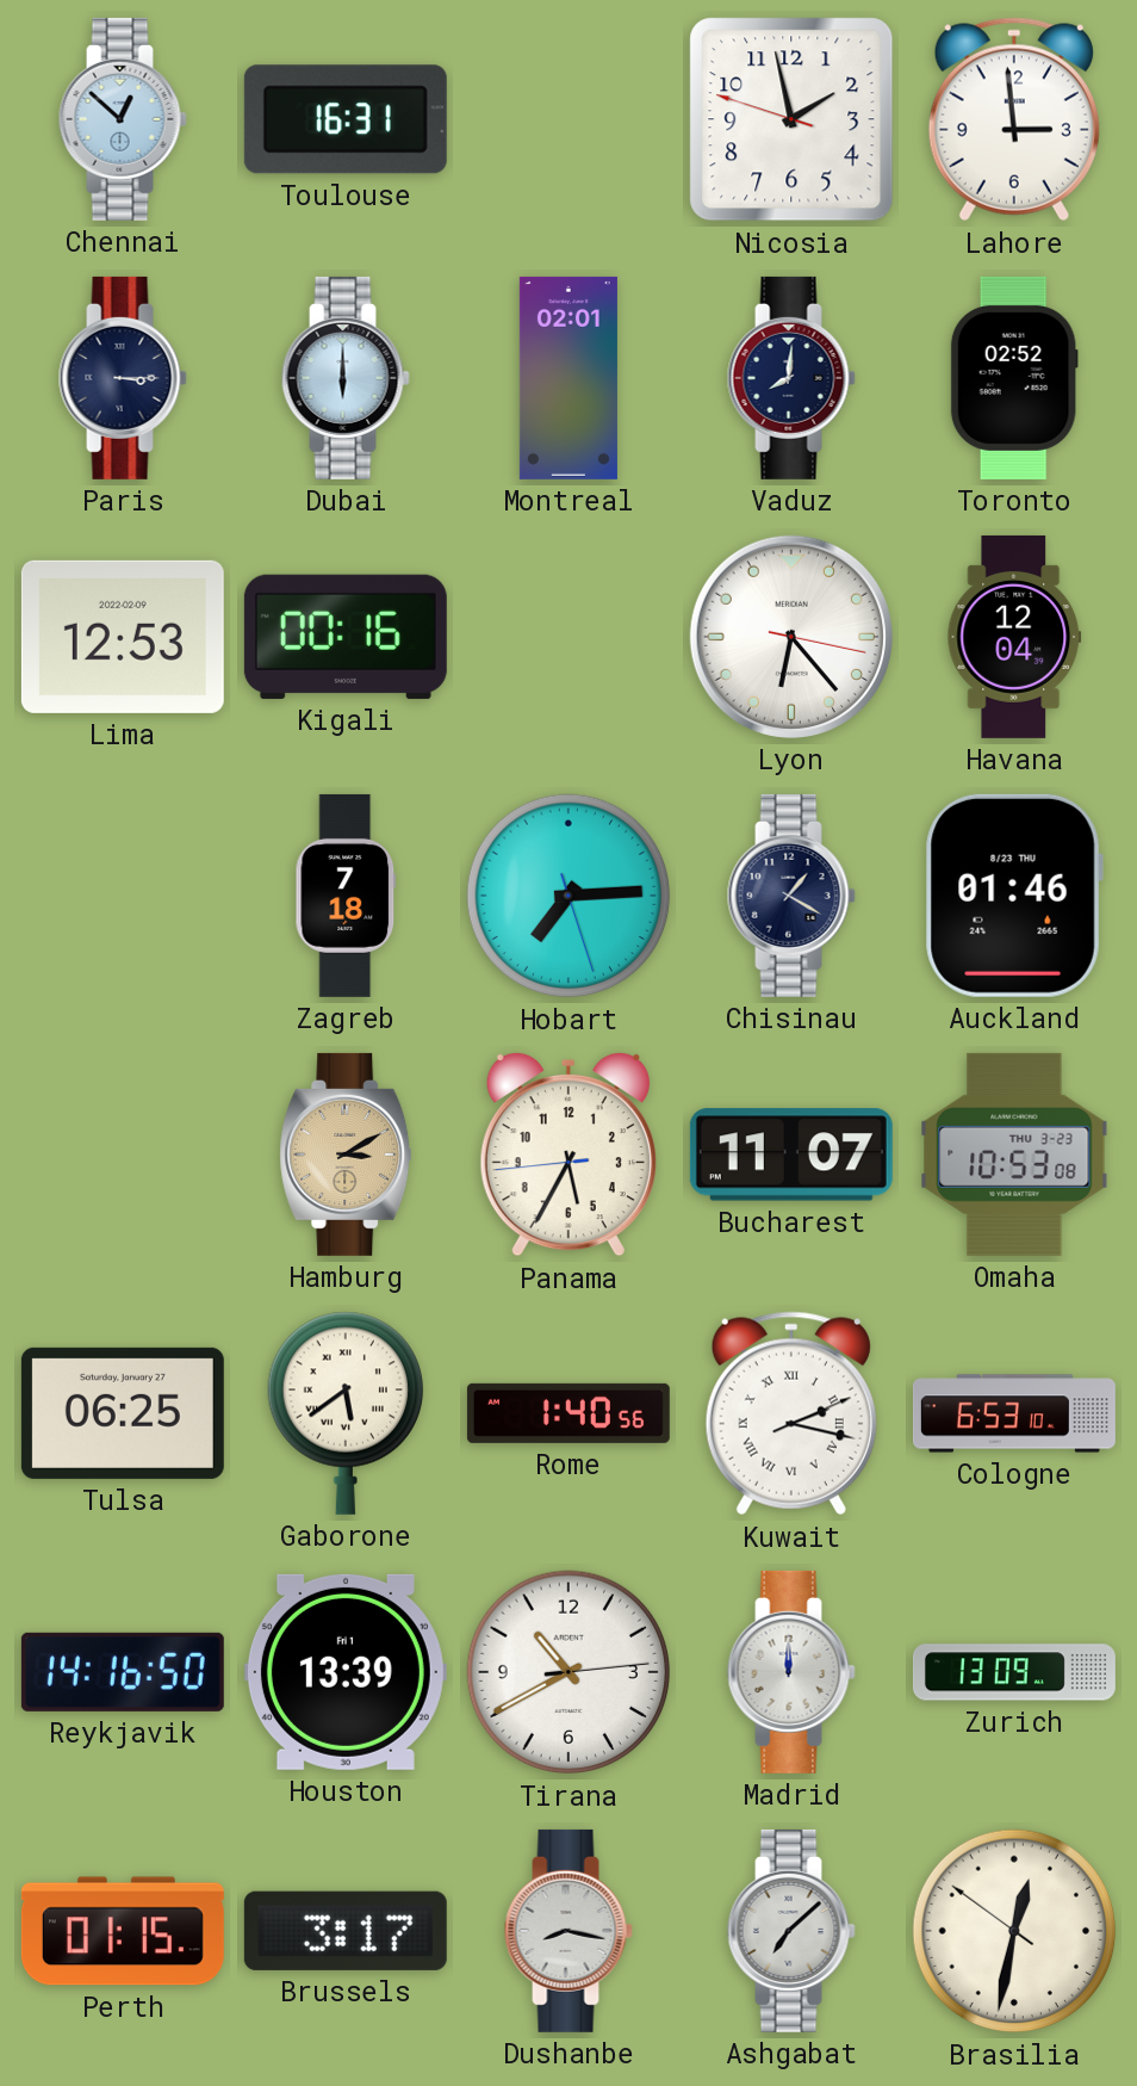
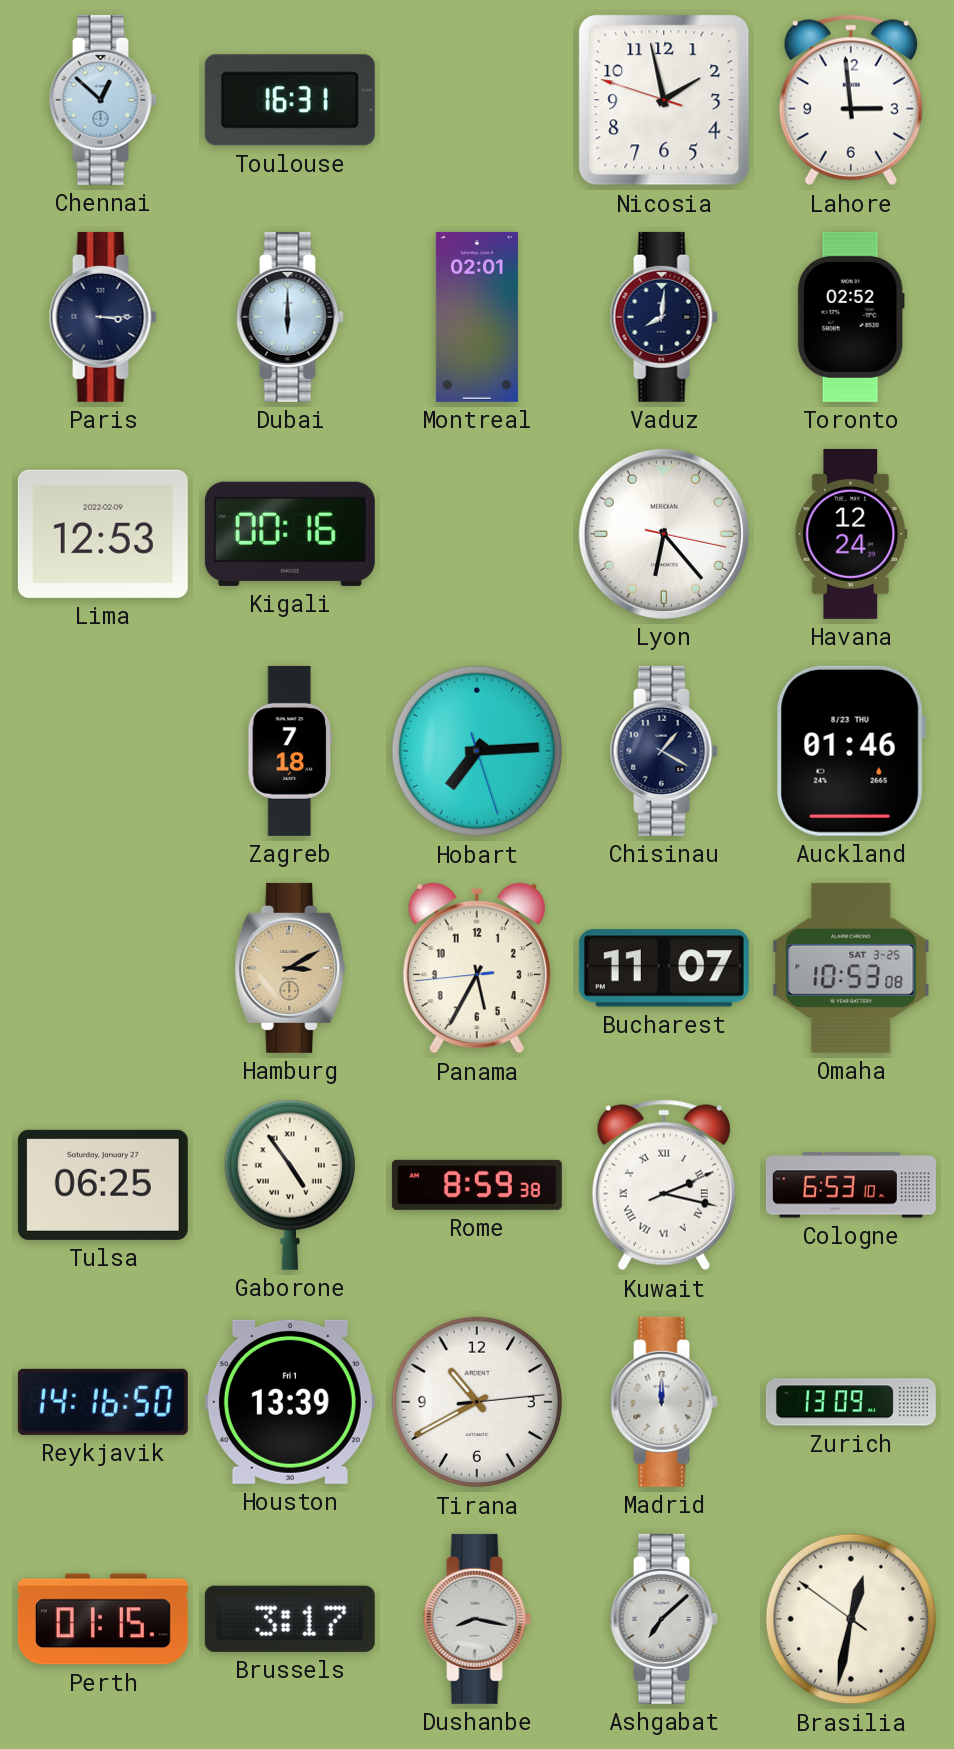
Havana: 12:04 -> 12:24 (851, 534)
Omaha date: THU 3-23 -> SAT 3-25 (851, 968)
Gaborone: 5:39 -> 4:54 (289, 1185)
Rome: 1:40 -> 8:59 (477, 1185)
